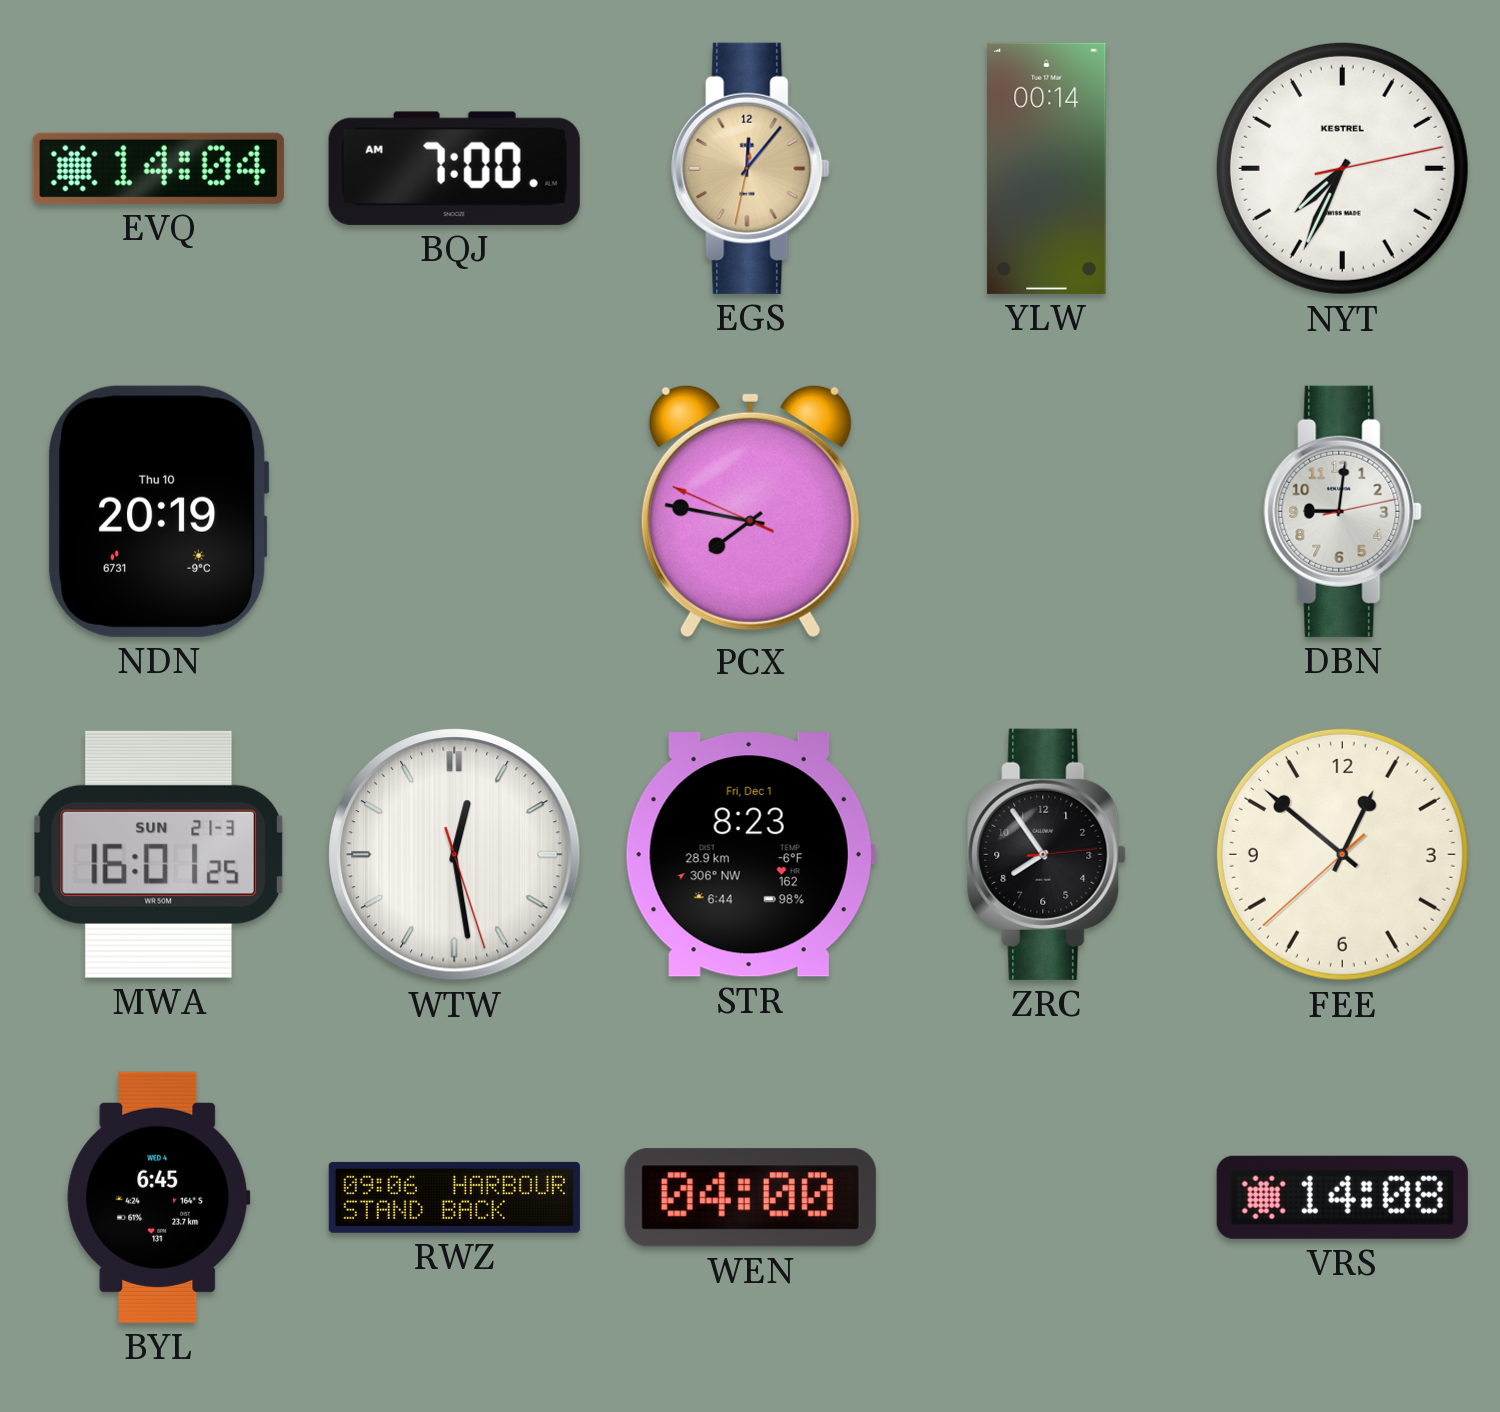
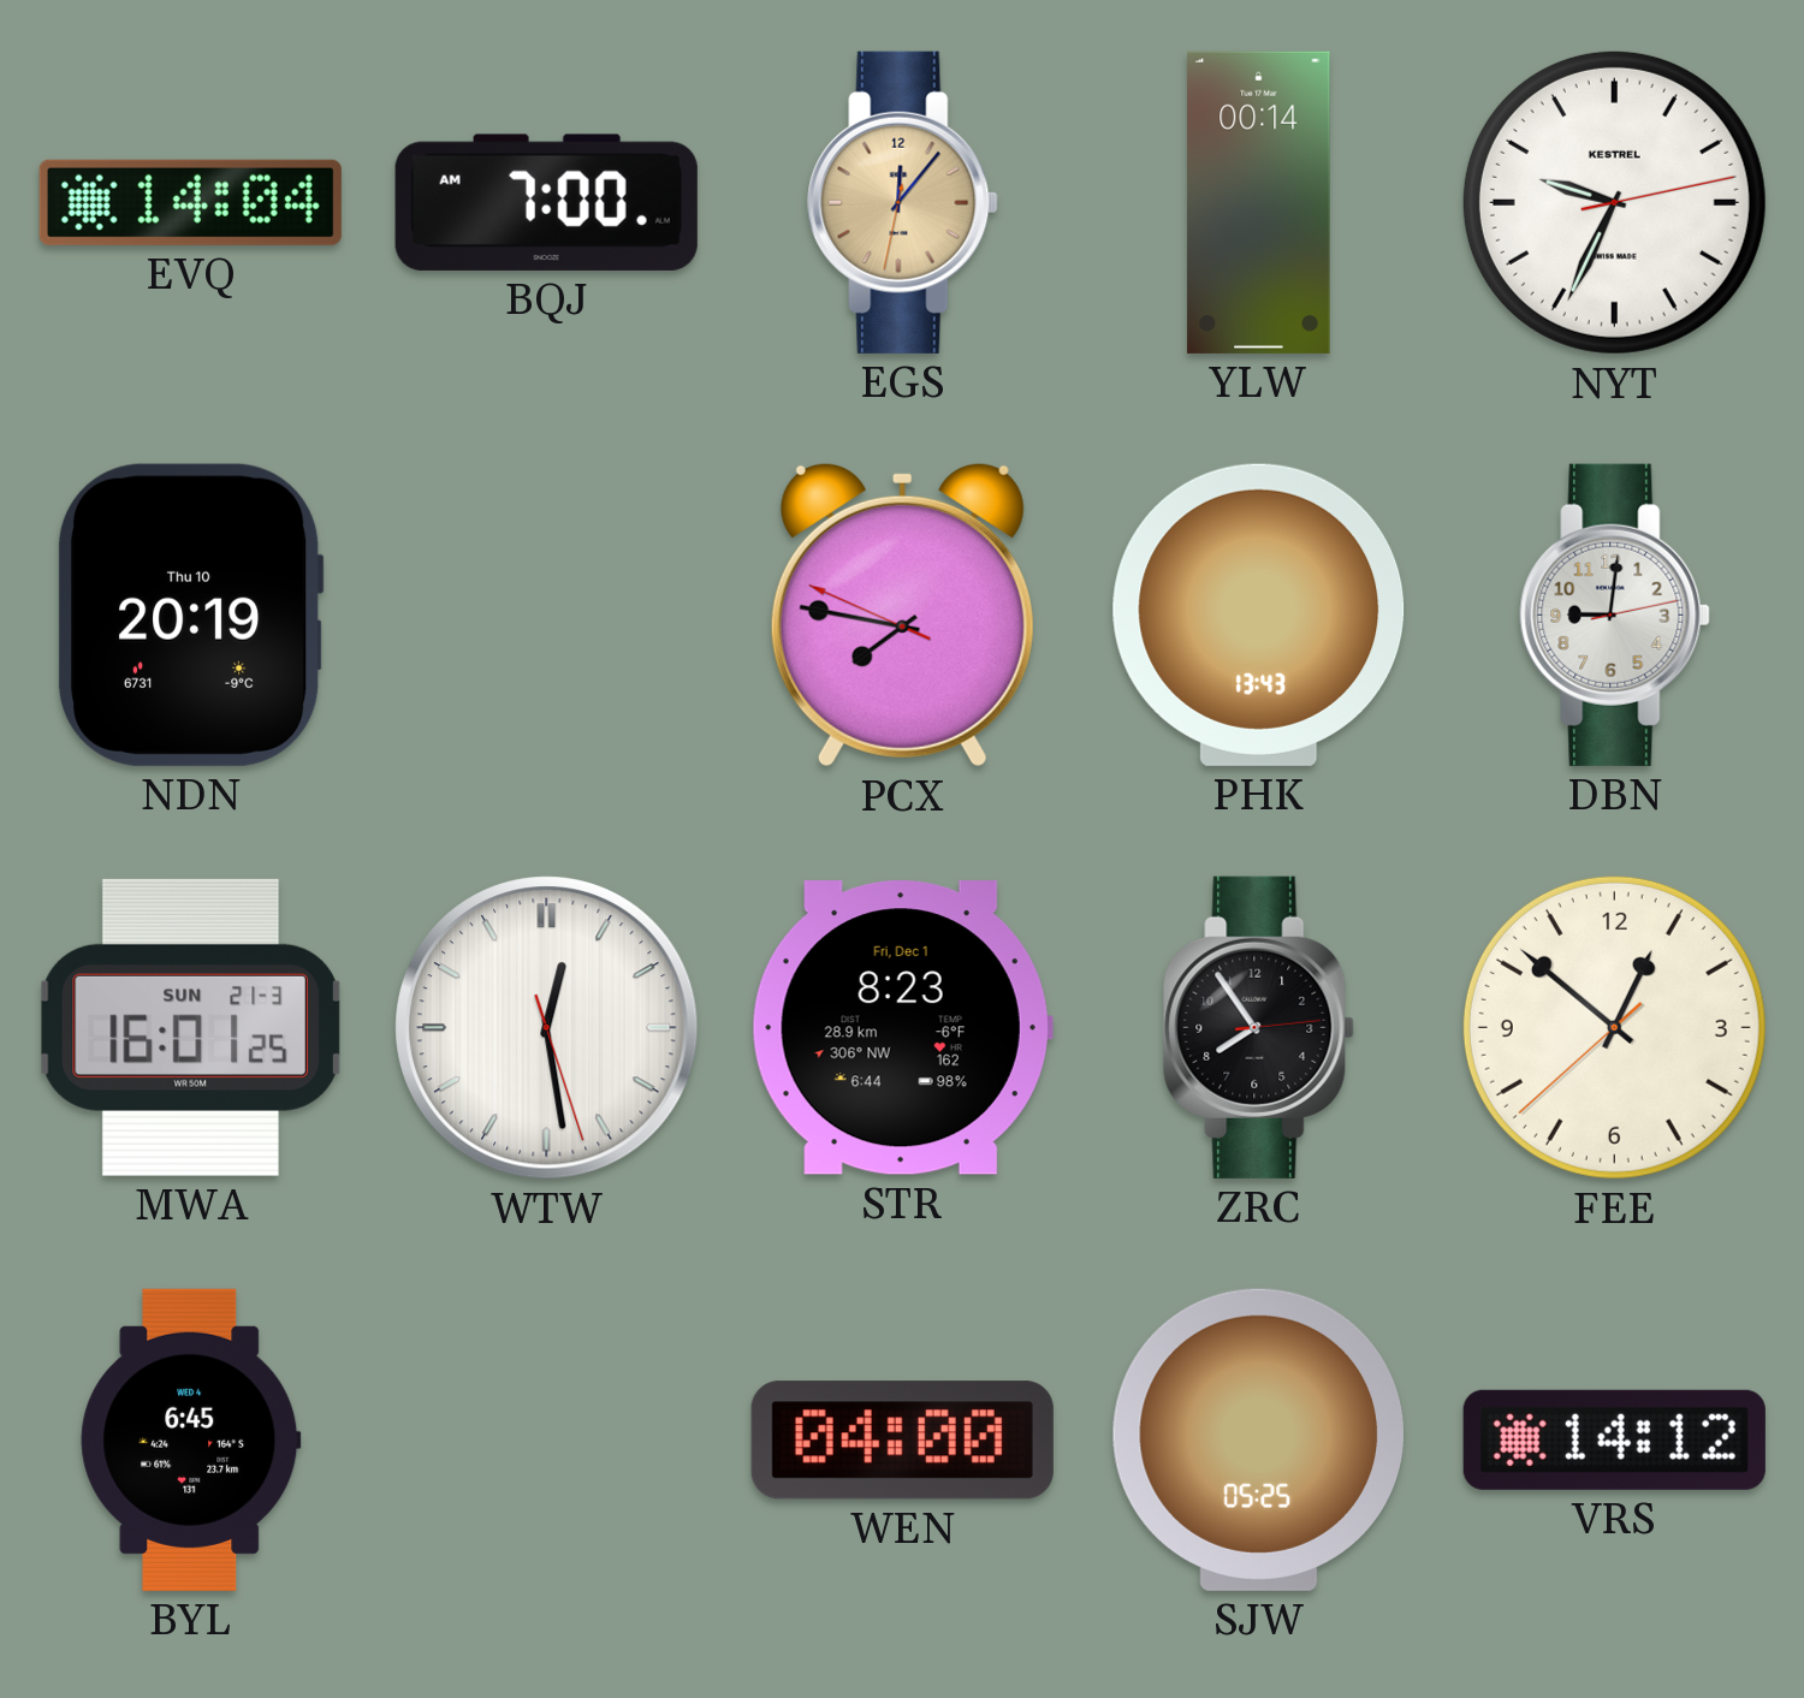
NYT: 7:34 -> 9:34 (1614, 202)
PHK: none -> 13:43 (1259, 615)
RWZ: 09:06 -> none (454, 1197)
SJW: none -> 05:25 (1258, 1439)
VRS: 14:08 -> 14:12 (1614, 1439)
